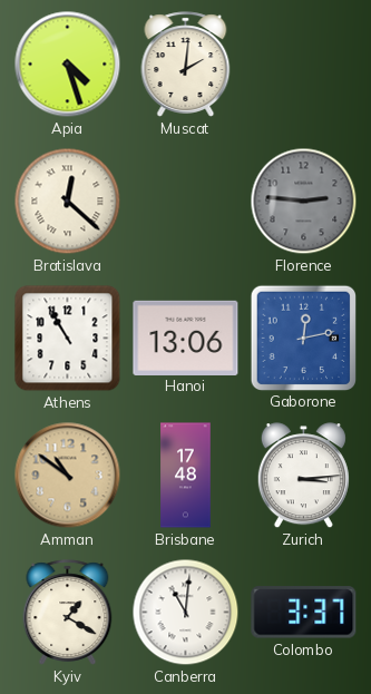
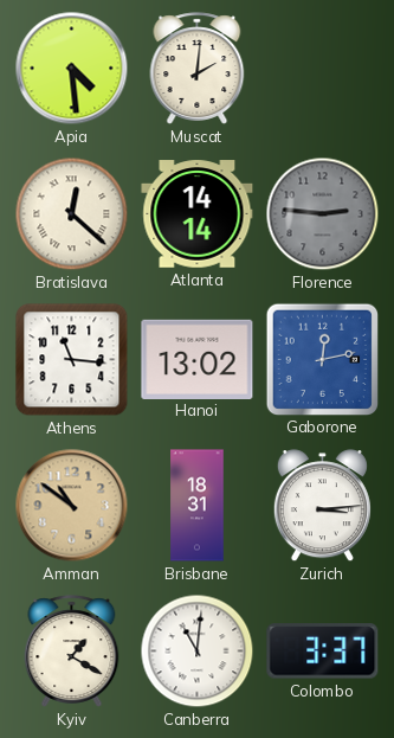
Apia: 4:27 -> 4:29 (72, 69)
Atlanta: none -> 14:14 (198, 214)
Athens: 10:55 -> 11:16 (72, 360)
Hanoi: 13:06 -> 13:02 (198, 359)
Brisbane: 17:48 -> 18:31 (198, 506)
